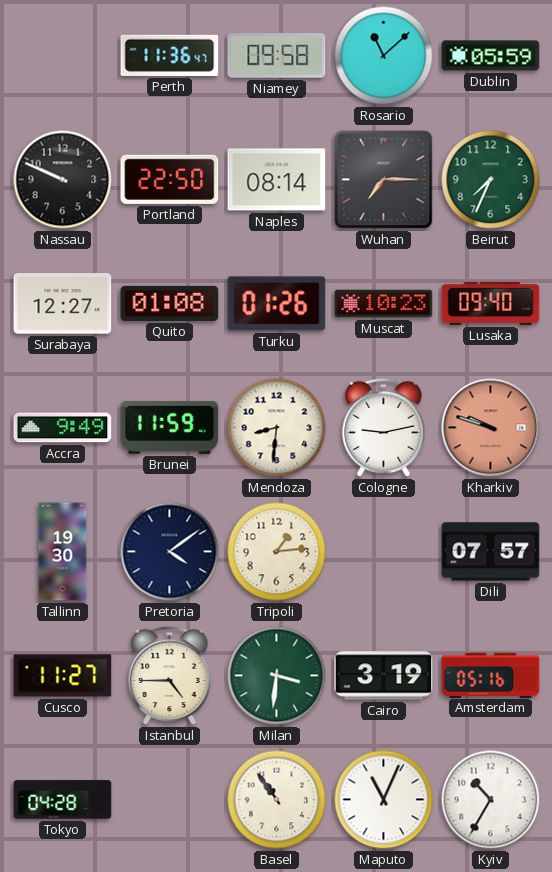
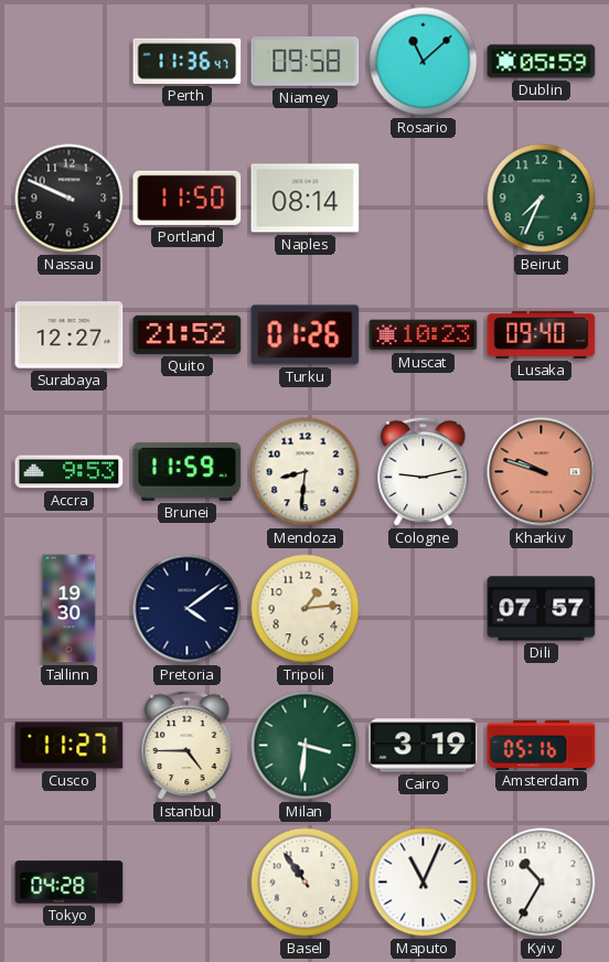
Portland: 22:50 -> 11:50 (188, 197)
Wuhan: 7:15 -> none (384, 180)
Quito: 01:08 -> 21:52 (188, 334)
Accra: 9:49 -> 9:53 (70, 472)
